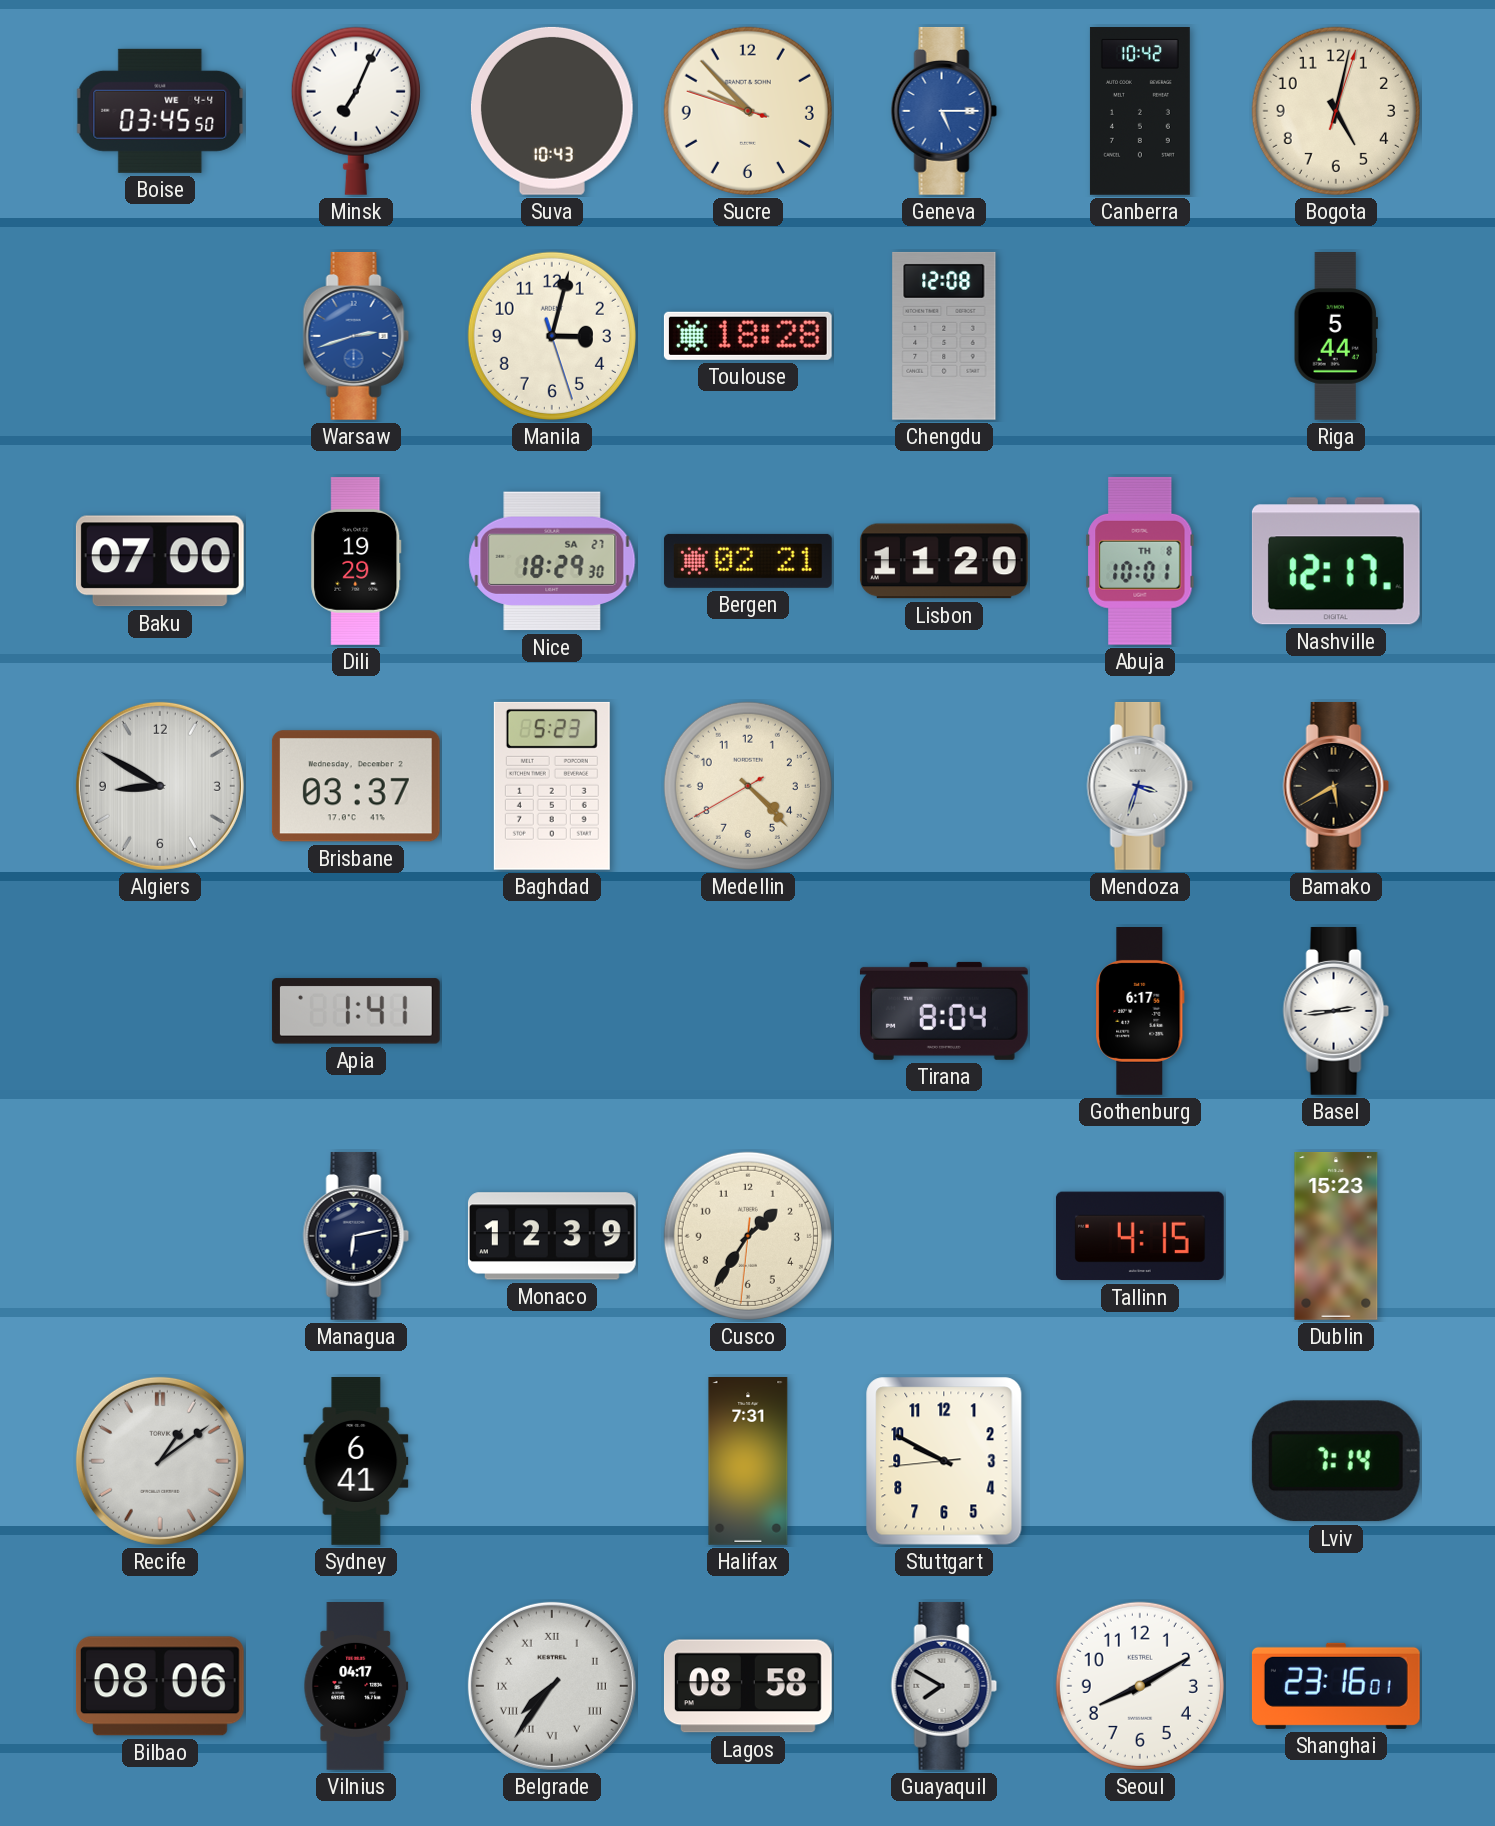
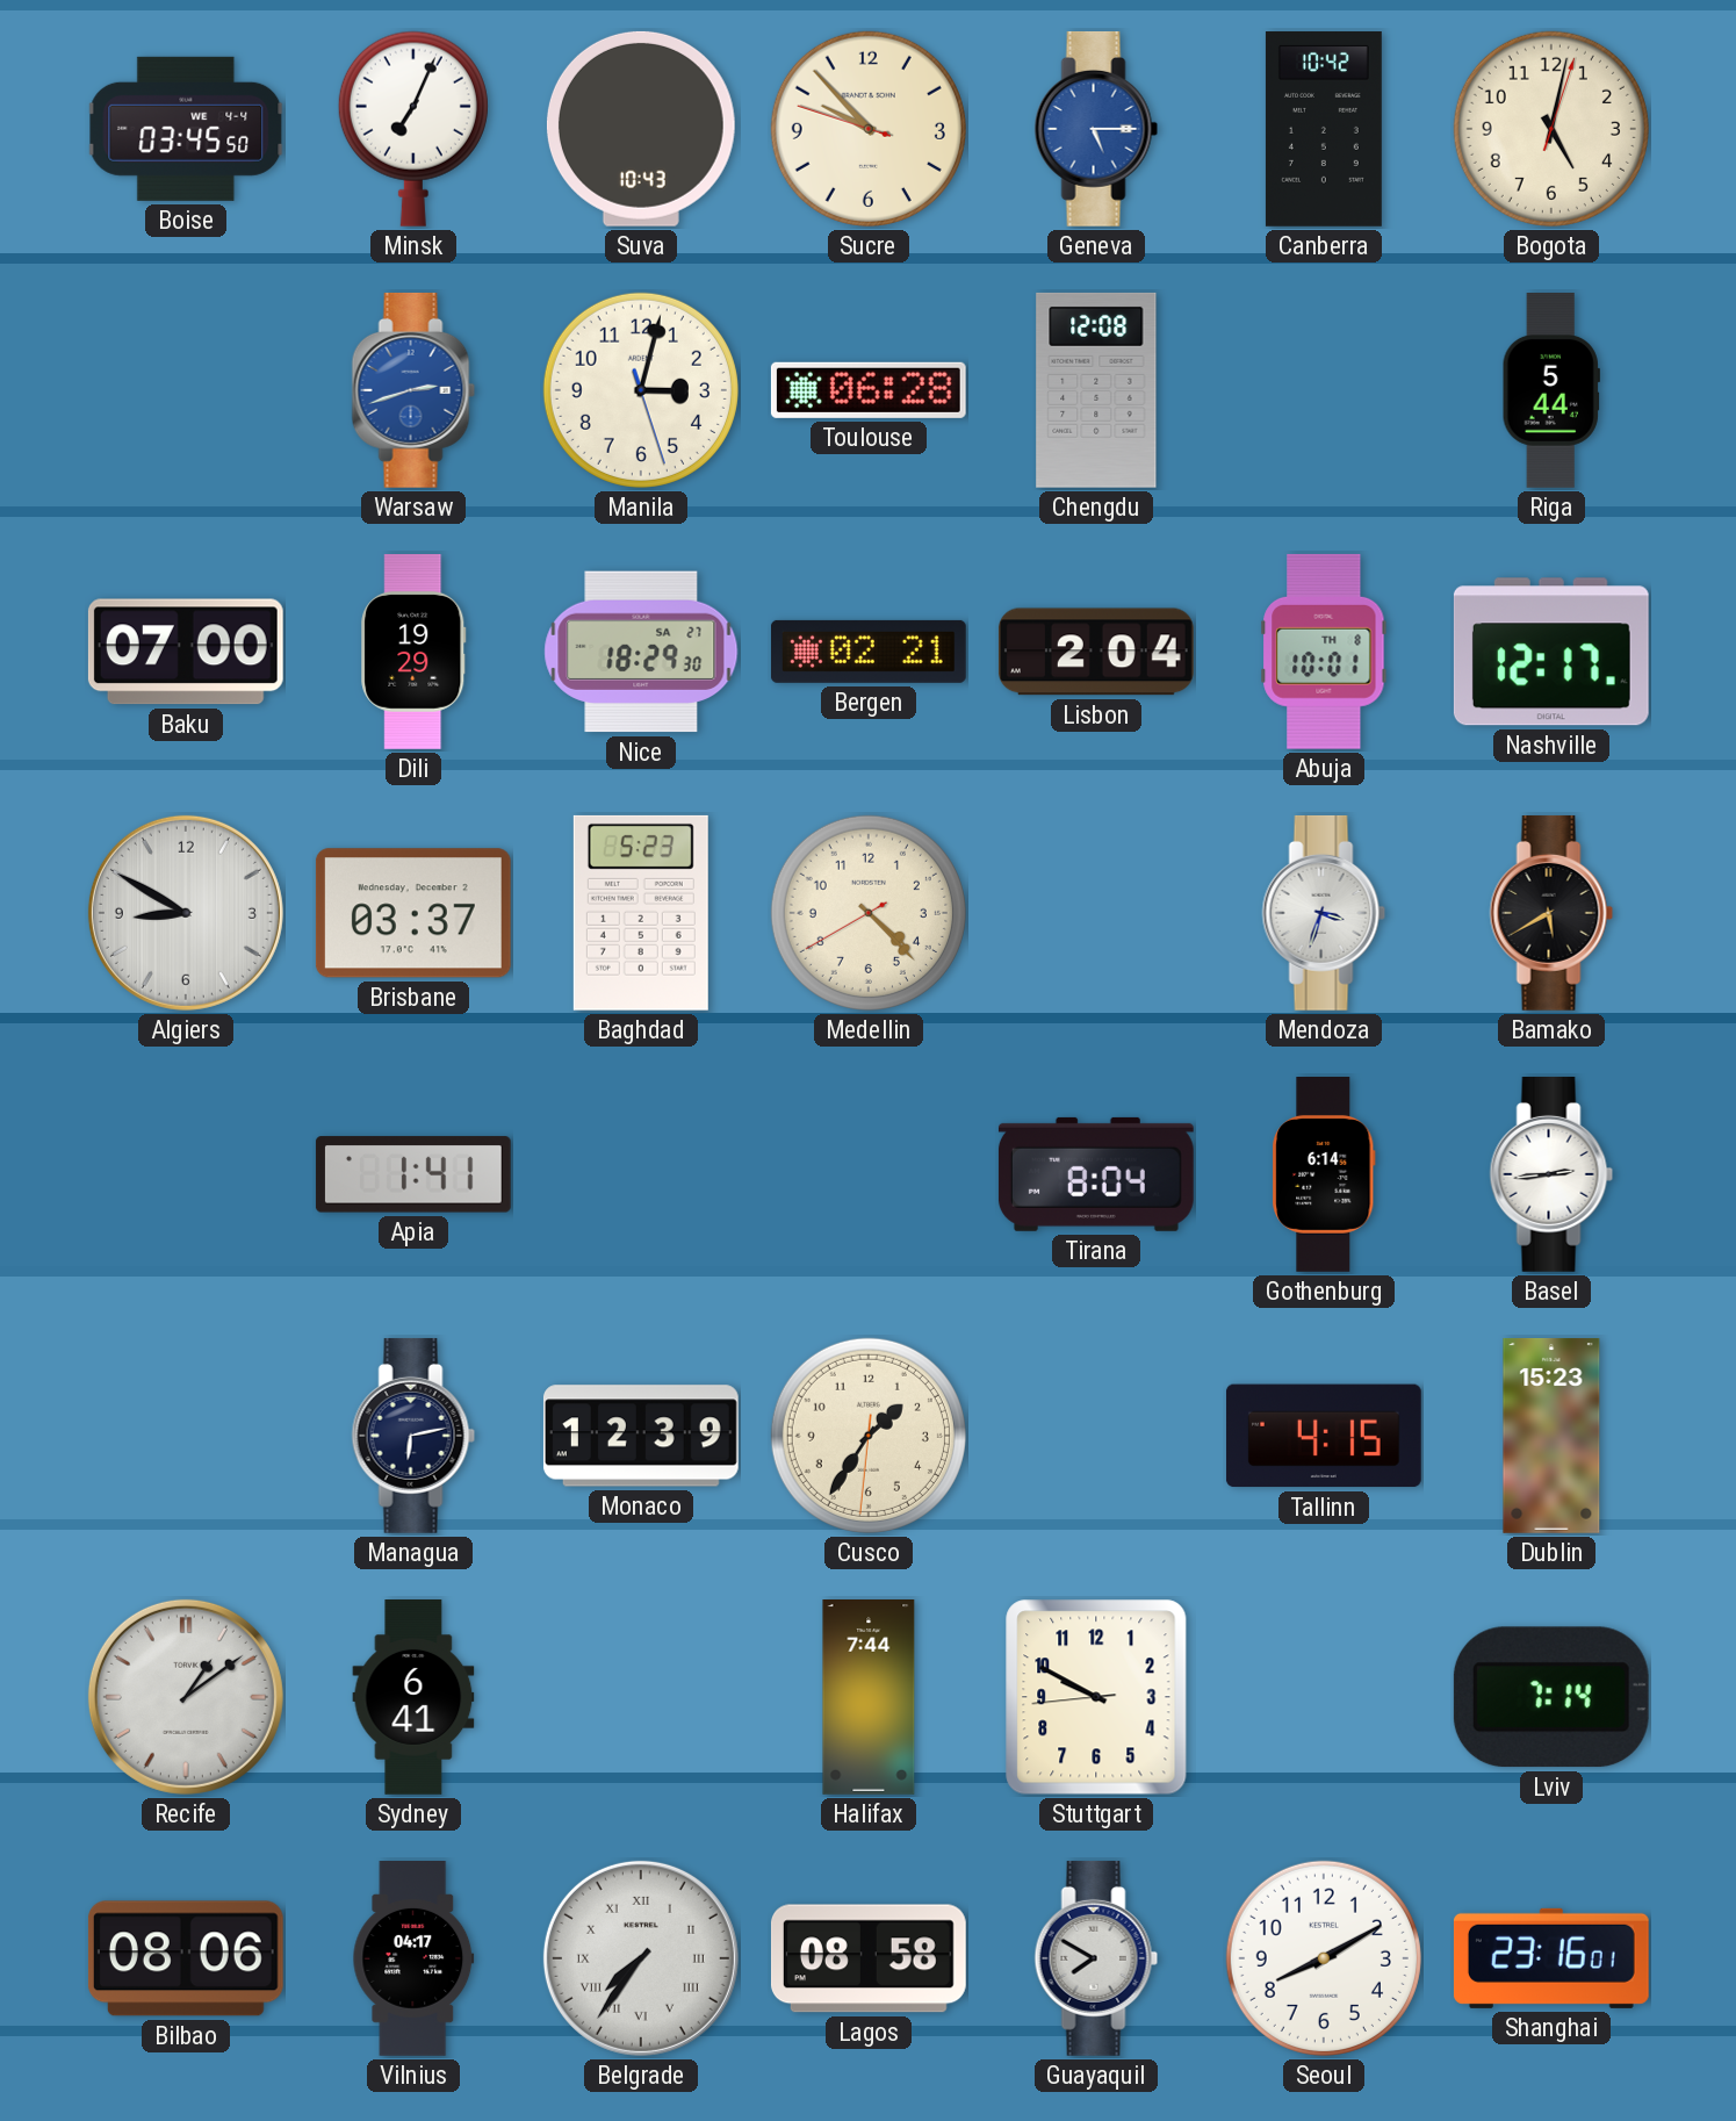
Toulouse: 18:28 -> 06:28 (869, 390)
Lisbon: 11:20 -> 2:04 (1096, 652)
Gothenburg: 6:17 -> 6:14 (1324, 1175)
Halifax: 7:31 -> 7:44 (869, 1698)
